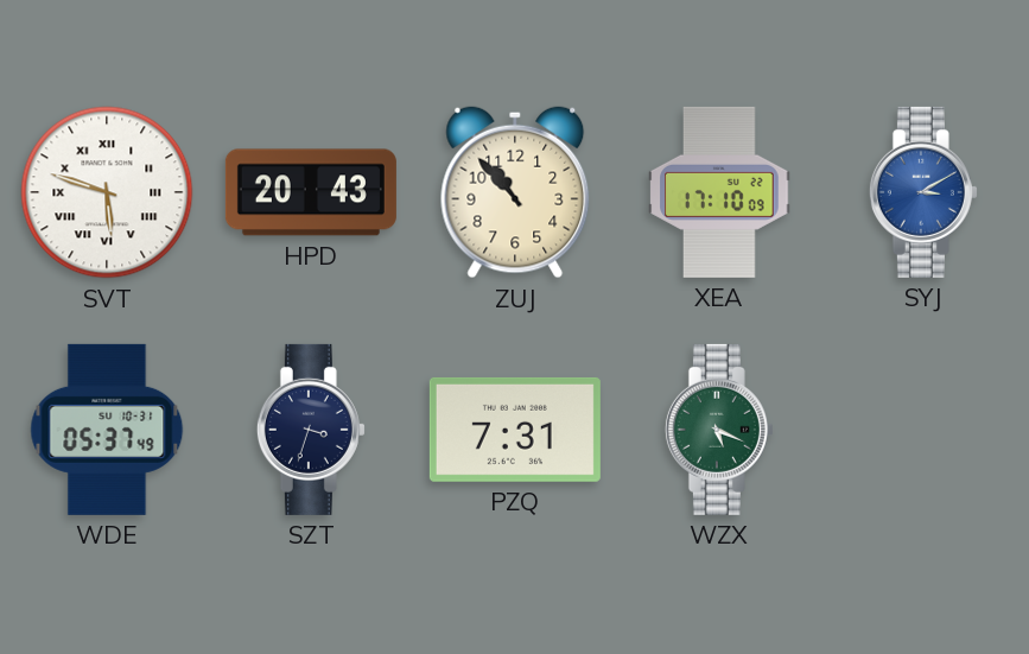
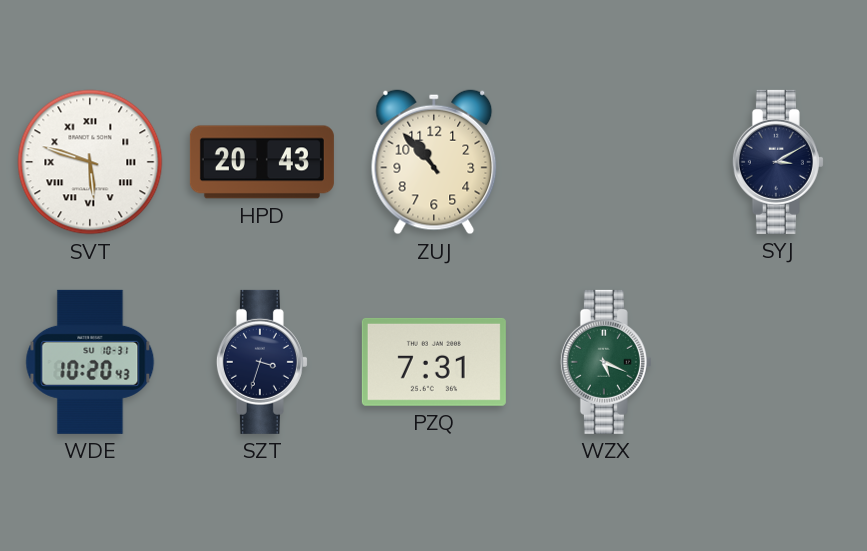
XEA: 17:10 -> none (719, 192)
SYJ dial: blue -> navy (778, 162)
WDE: 05:37 -> 10:20 (90, 362)
